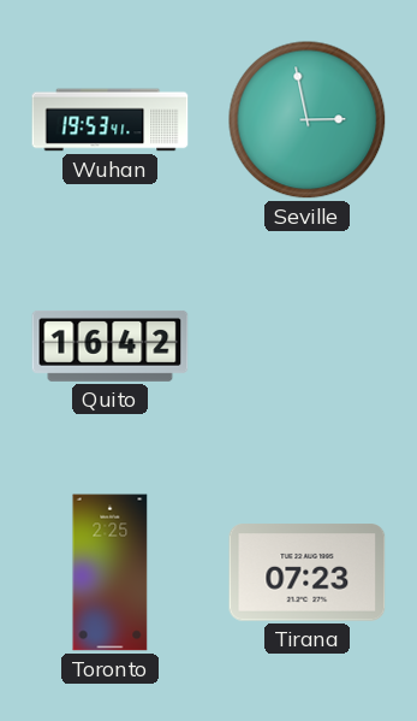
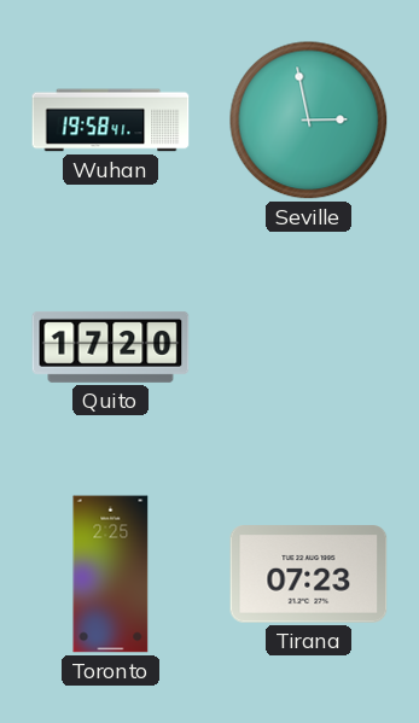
Wuhan: 19:53 -> 19:58 (111, 121)
Quito: 16:42 -> 17:20 (111, 346)
